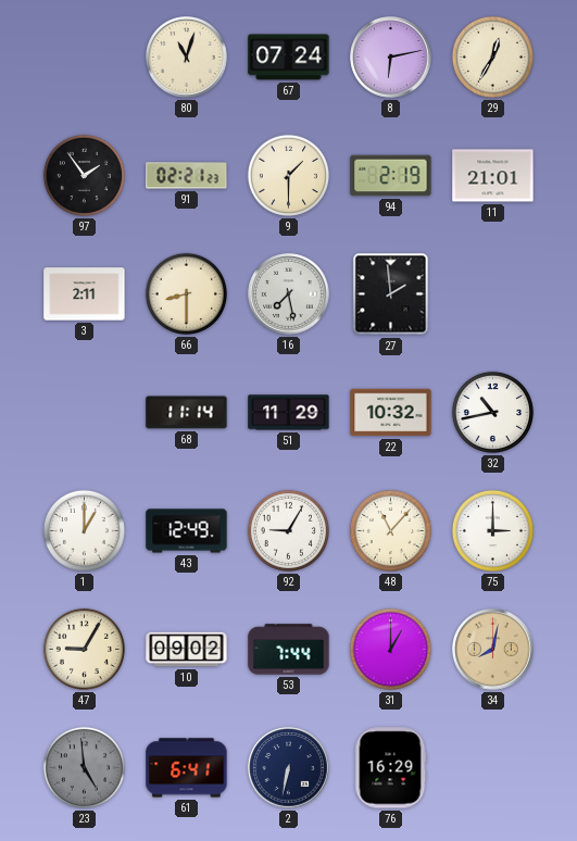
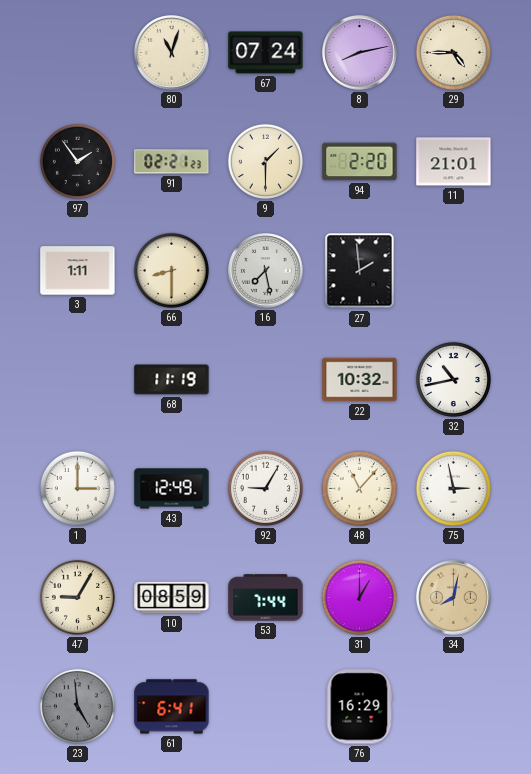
8: 6:13 -> 8:13 (360, 53)
29: 12:35 -> 4:45 (453, 52)
94: 2:19 -> 2:20 (360, 162)
3: 2:11 -> 1:11 (78, 271)
68: 11:14 -> 11:19 (172, 380)
51: 11:29 -> none (289, 413)
1: 1:00 -> 3:00 (77, 488)
75: 3:00 -> 2:58 (453, 488)
10: 09:02 -> 08:59 (172, 598)
2: 6:32 -> none (289, 768)
